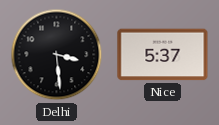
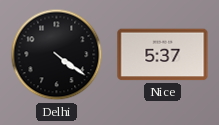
Delhi: 3:29 -> 4:21 (57, 55)
